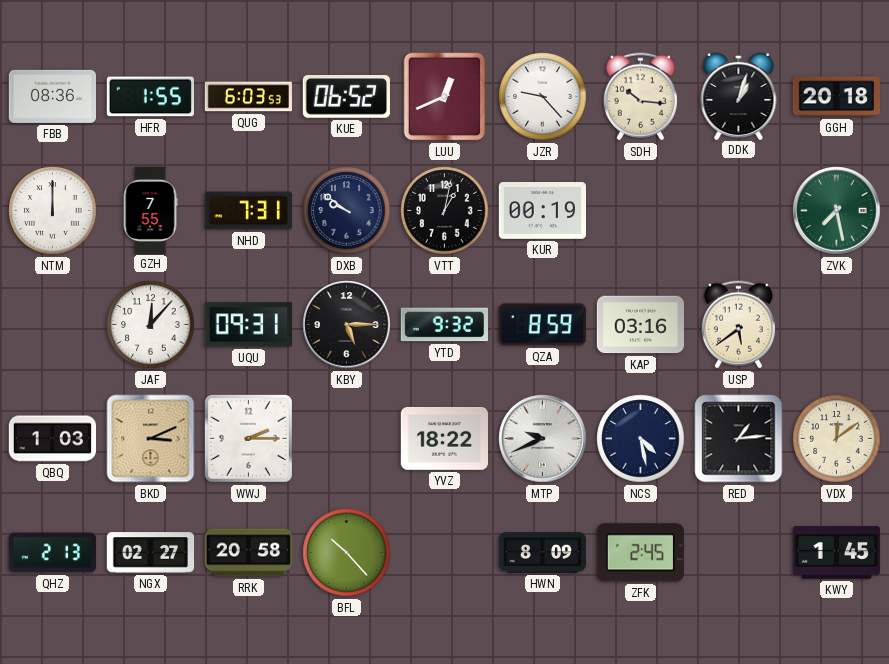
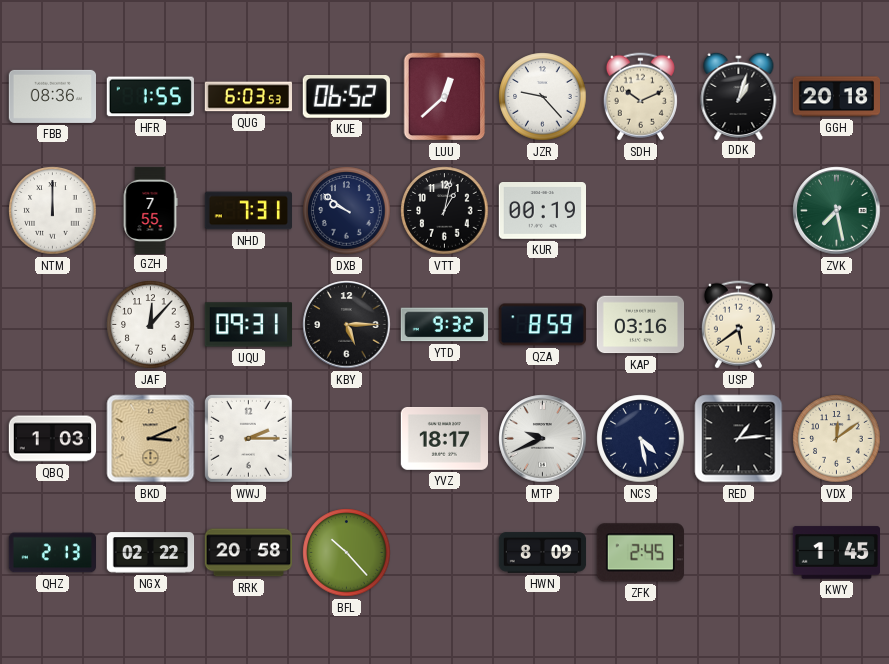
LUU: 12:41 -> 12:38 (445, 97)
SDH: 10:16 -> 10:11 (640, 97)
YVZ: 18:22 -> 18:17 (444, 438)
NGX: 02:27 -> 02:22 (151, 553)
